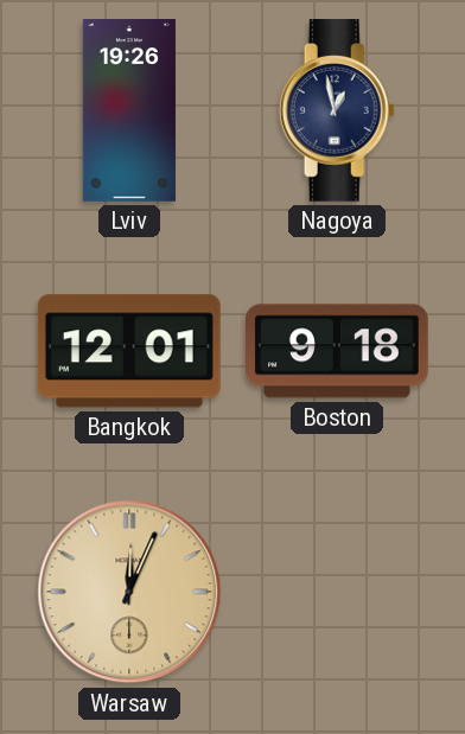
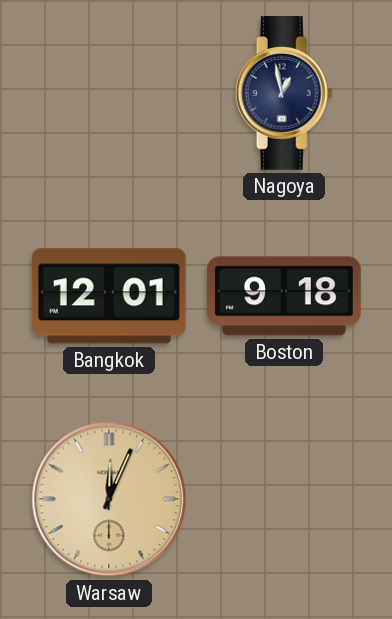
Lviv: 19:26 -> none (129, 111)
